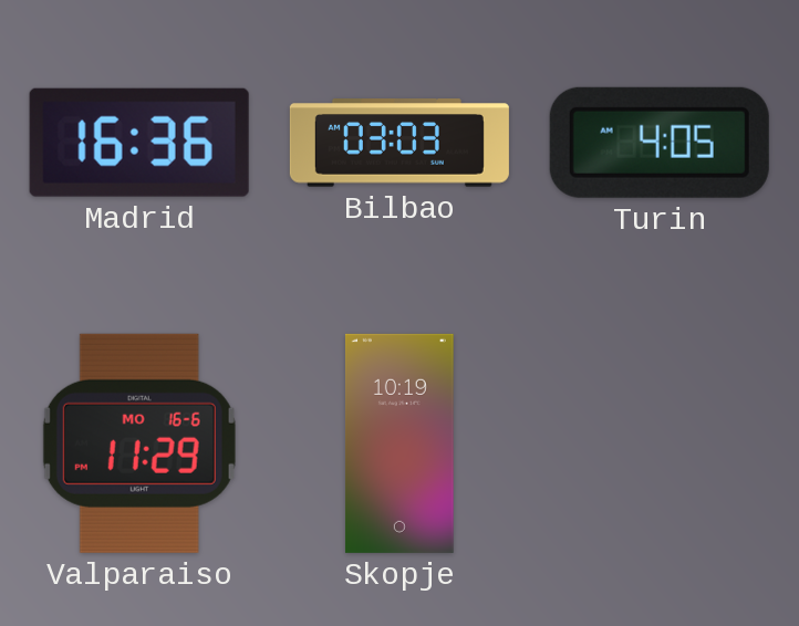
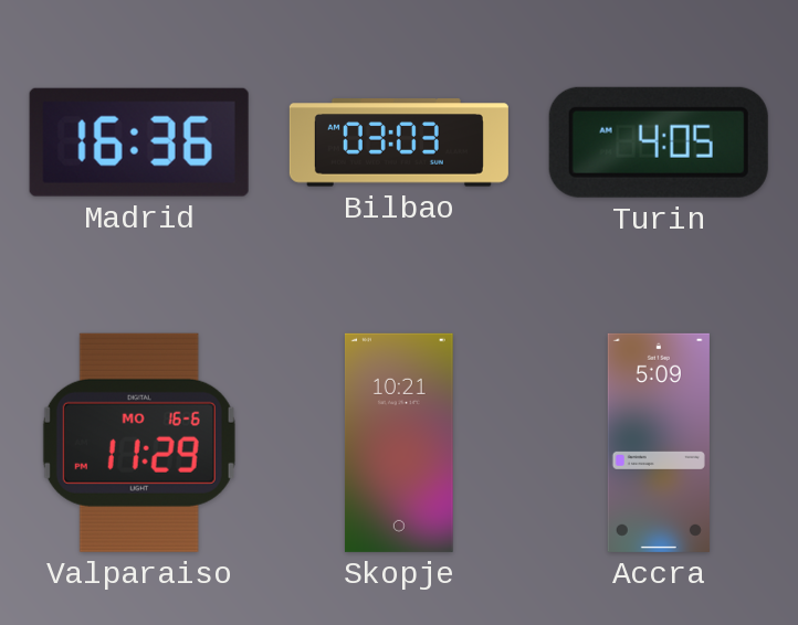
Skopje: 10:19 -> 10:21 (399, 443)
Accra: none -> 5:09 (659, 443)
